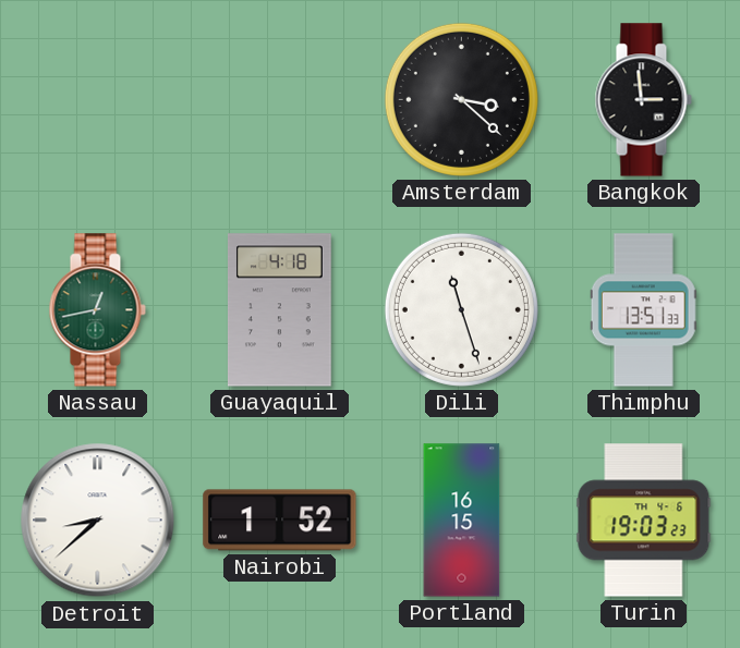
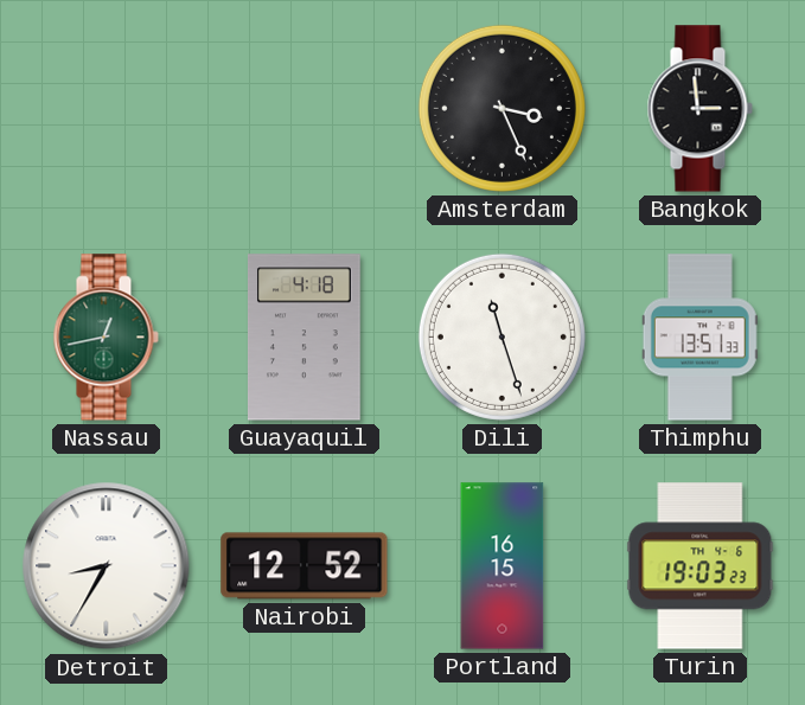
Amsterdam: 3:22 -> 3:26 (501, 108)
Detroit: 8:38 -> 8:35 (107, 566)
Nairobi: 1:52 -> 12:52 (305, 566)
